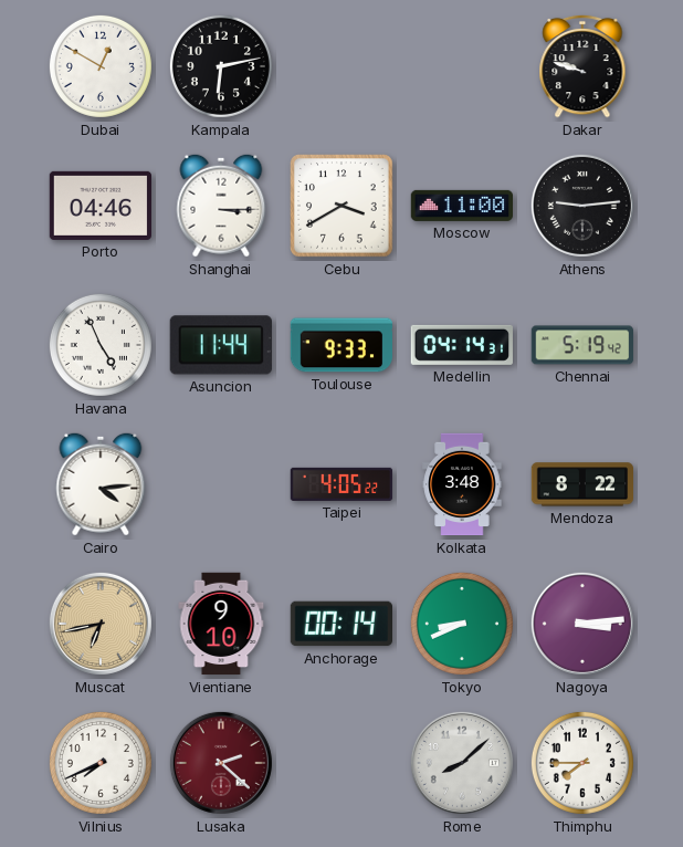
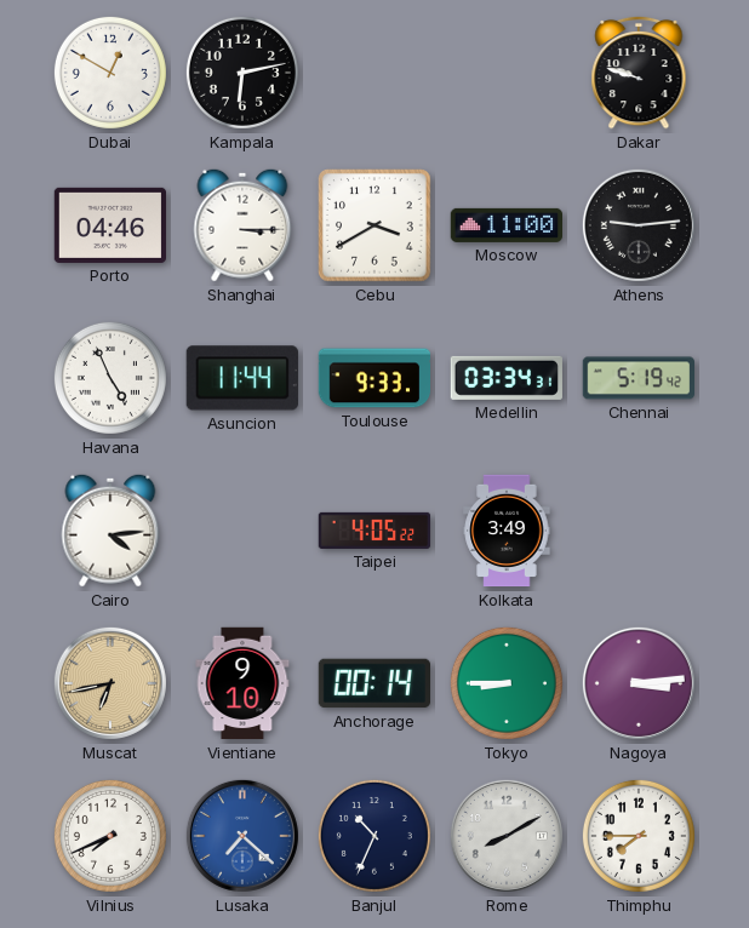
Medellin: 04:14 -> 03:34 (507, 378)
Kolkata: 3:48 -> 3:49 (507, 531)
Mendoza: 8:22 -> none (581, 484)
Tokyo: 8:41 -> 8:45 (507, 683)
Lusaka: 2:22 -> 7:22 (242, 836)
Lusaka dial: burgundy -> blue (242, 836)
Banjul: none -> 10:34 (374, 836)
Rome: 8:08 -> 8:10 (507, 836)
